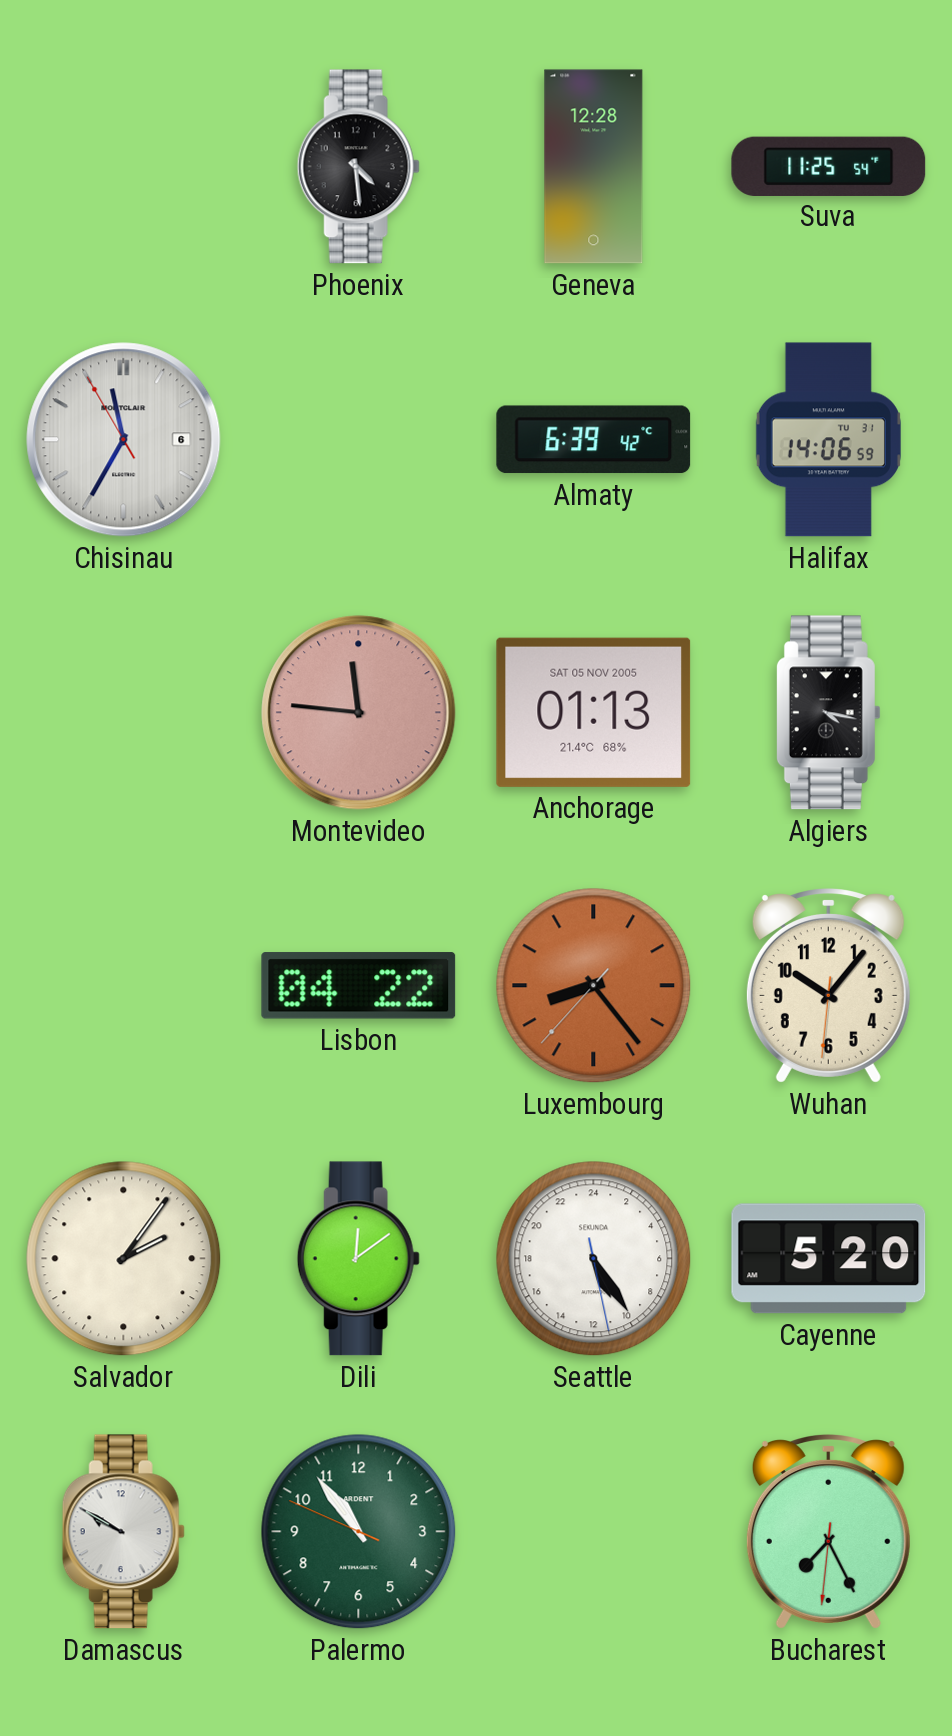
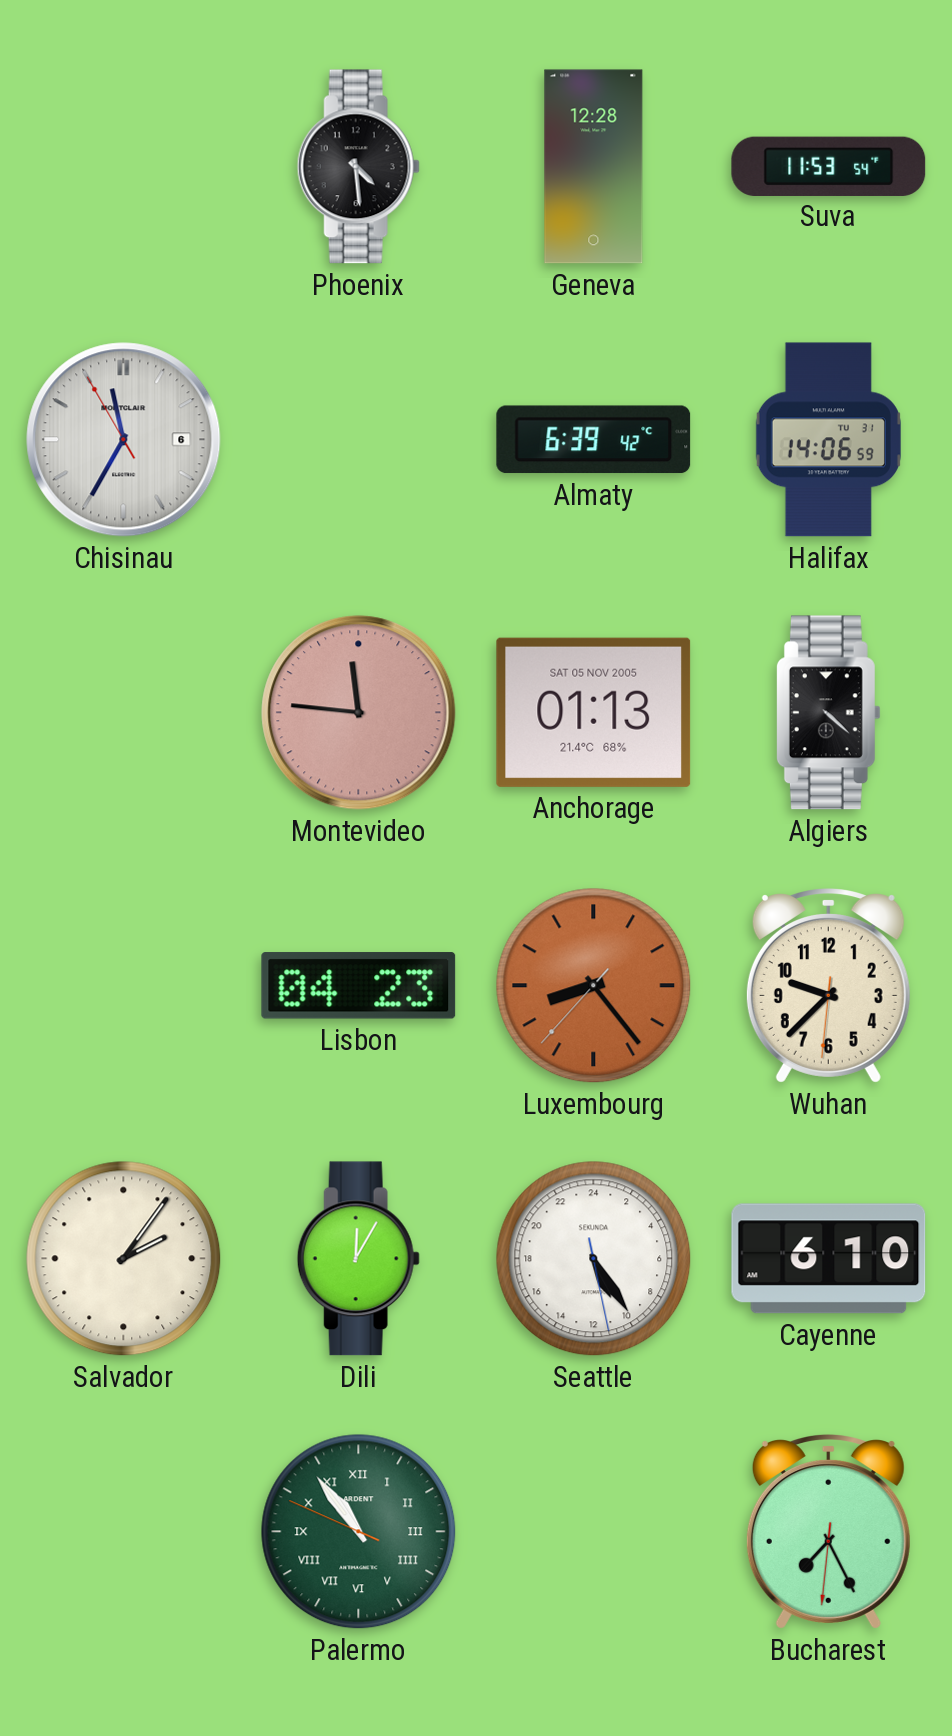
Suva: 11:25 -> 11:53 (829, 166)
Algiers: 4:17 -> 4:22 (828, 713)
Lisbon: 04:22 -> 04:23 (359, 986)
Wuhan: 10:06 -> 9:37 (828, 986)
Dili: 12:09 -> 12:05 (358, 1259)
Cayenne: 5:20 -> 6:10 (829, 1259)
Damascus: 9:50 -> none (123, 1532)
Palermo numerals: Arabic -> Roman (359, 1532)
